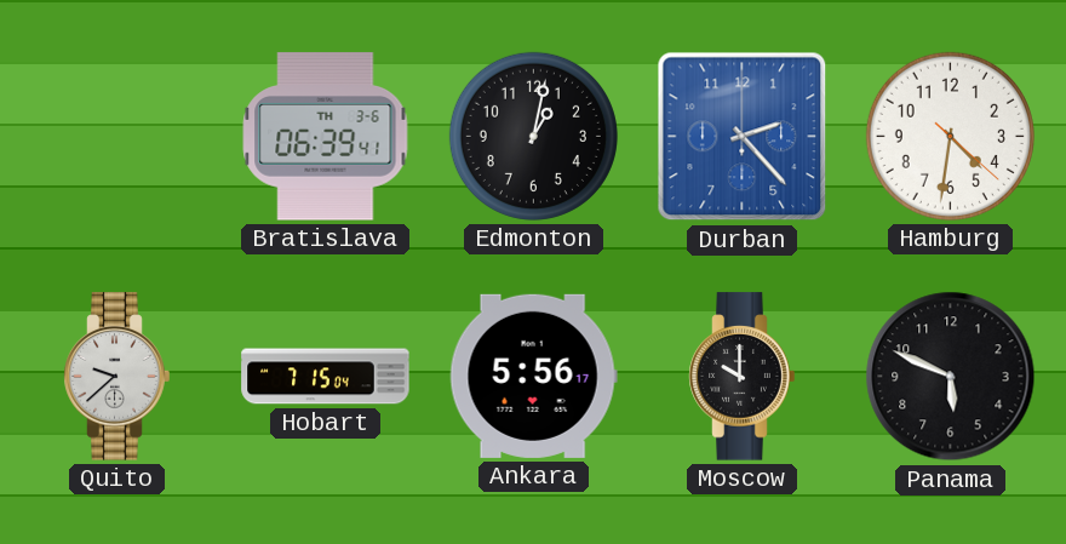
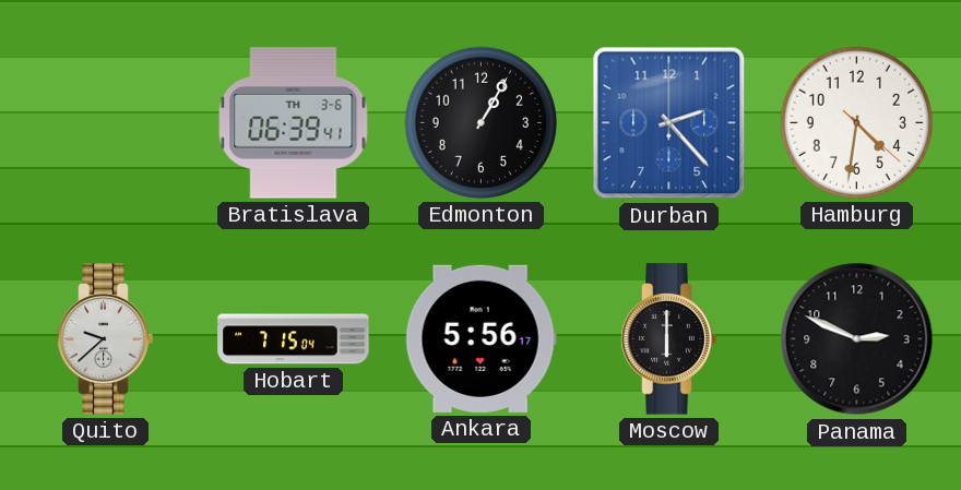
Edmonton: 1:02 -> 1:05 (480, 122)
Moscow: 10:00 -> 6:00 (669, 339)
Panama: 5:49 -> 2:49 (857, 339)
